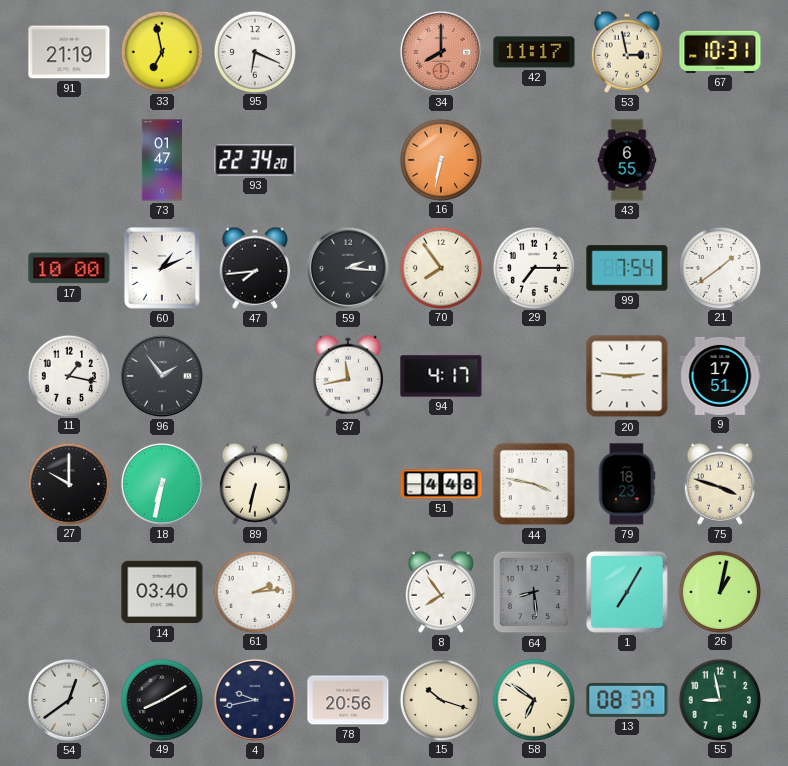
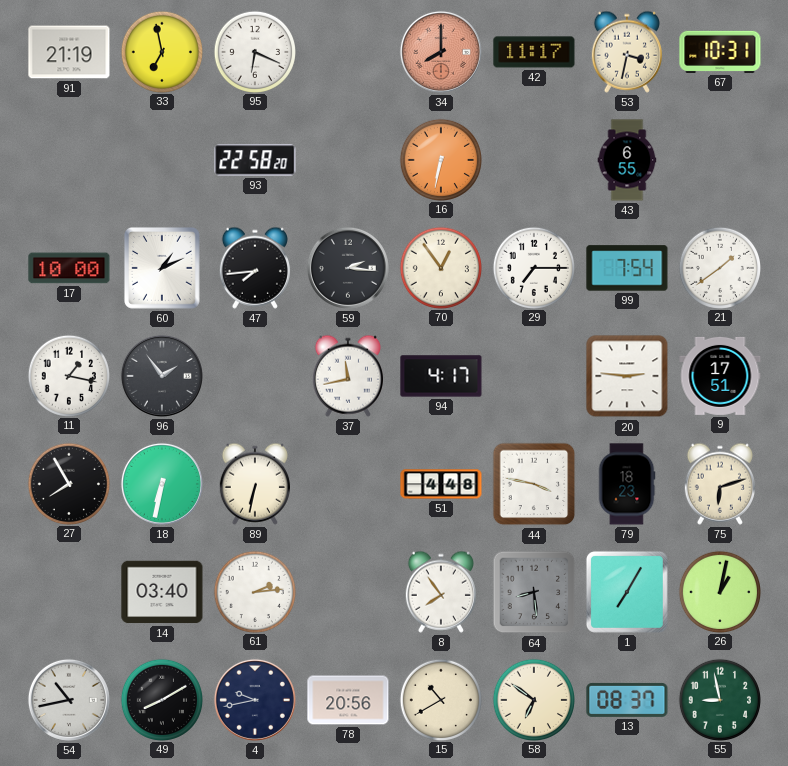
53: 2:58 -> 3:32 (627, 52)
73: 01:47 -> none (162, 160)
93: 22:34 -> 22:58 (255, 160)
70: 7:54 -> 12:54 (440, 267)
27: 10:00 -> 7:55 (68, 483)
75: 3:48 -> 6:12 (720, 484)
54: 12:39 -> 10:43 (69, 700)
15: 10:18 -> 10:40 (440, 699)
